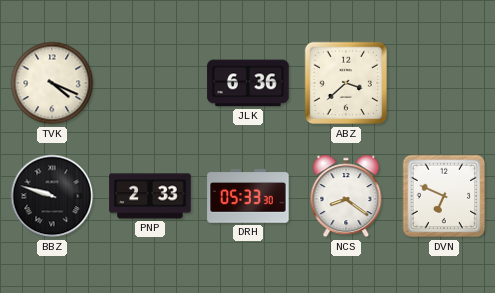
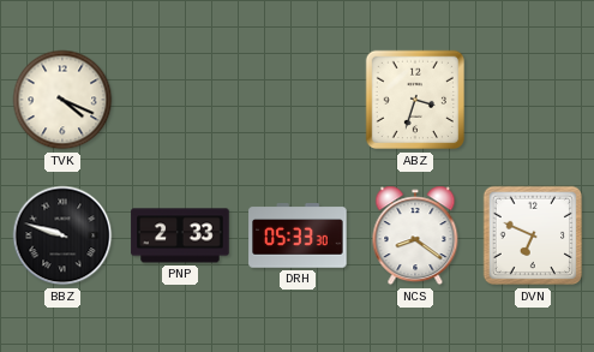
JLK: 6:36 -> none (248, 83)
ABZ: 3:38 -> 3:33 (415, 100)
